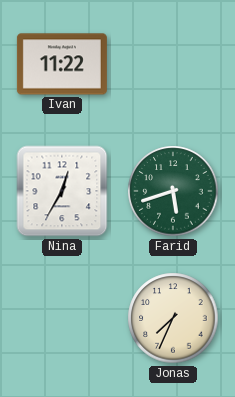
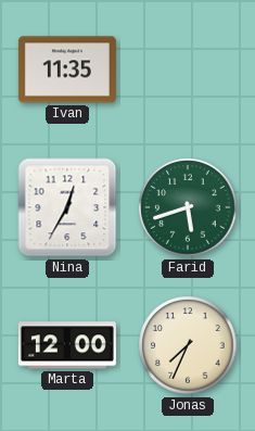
Ivan: 11:22 -> 11:35 (67, 69)
Marta: none -> 12:00 (67, 345)
